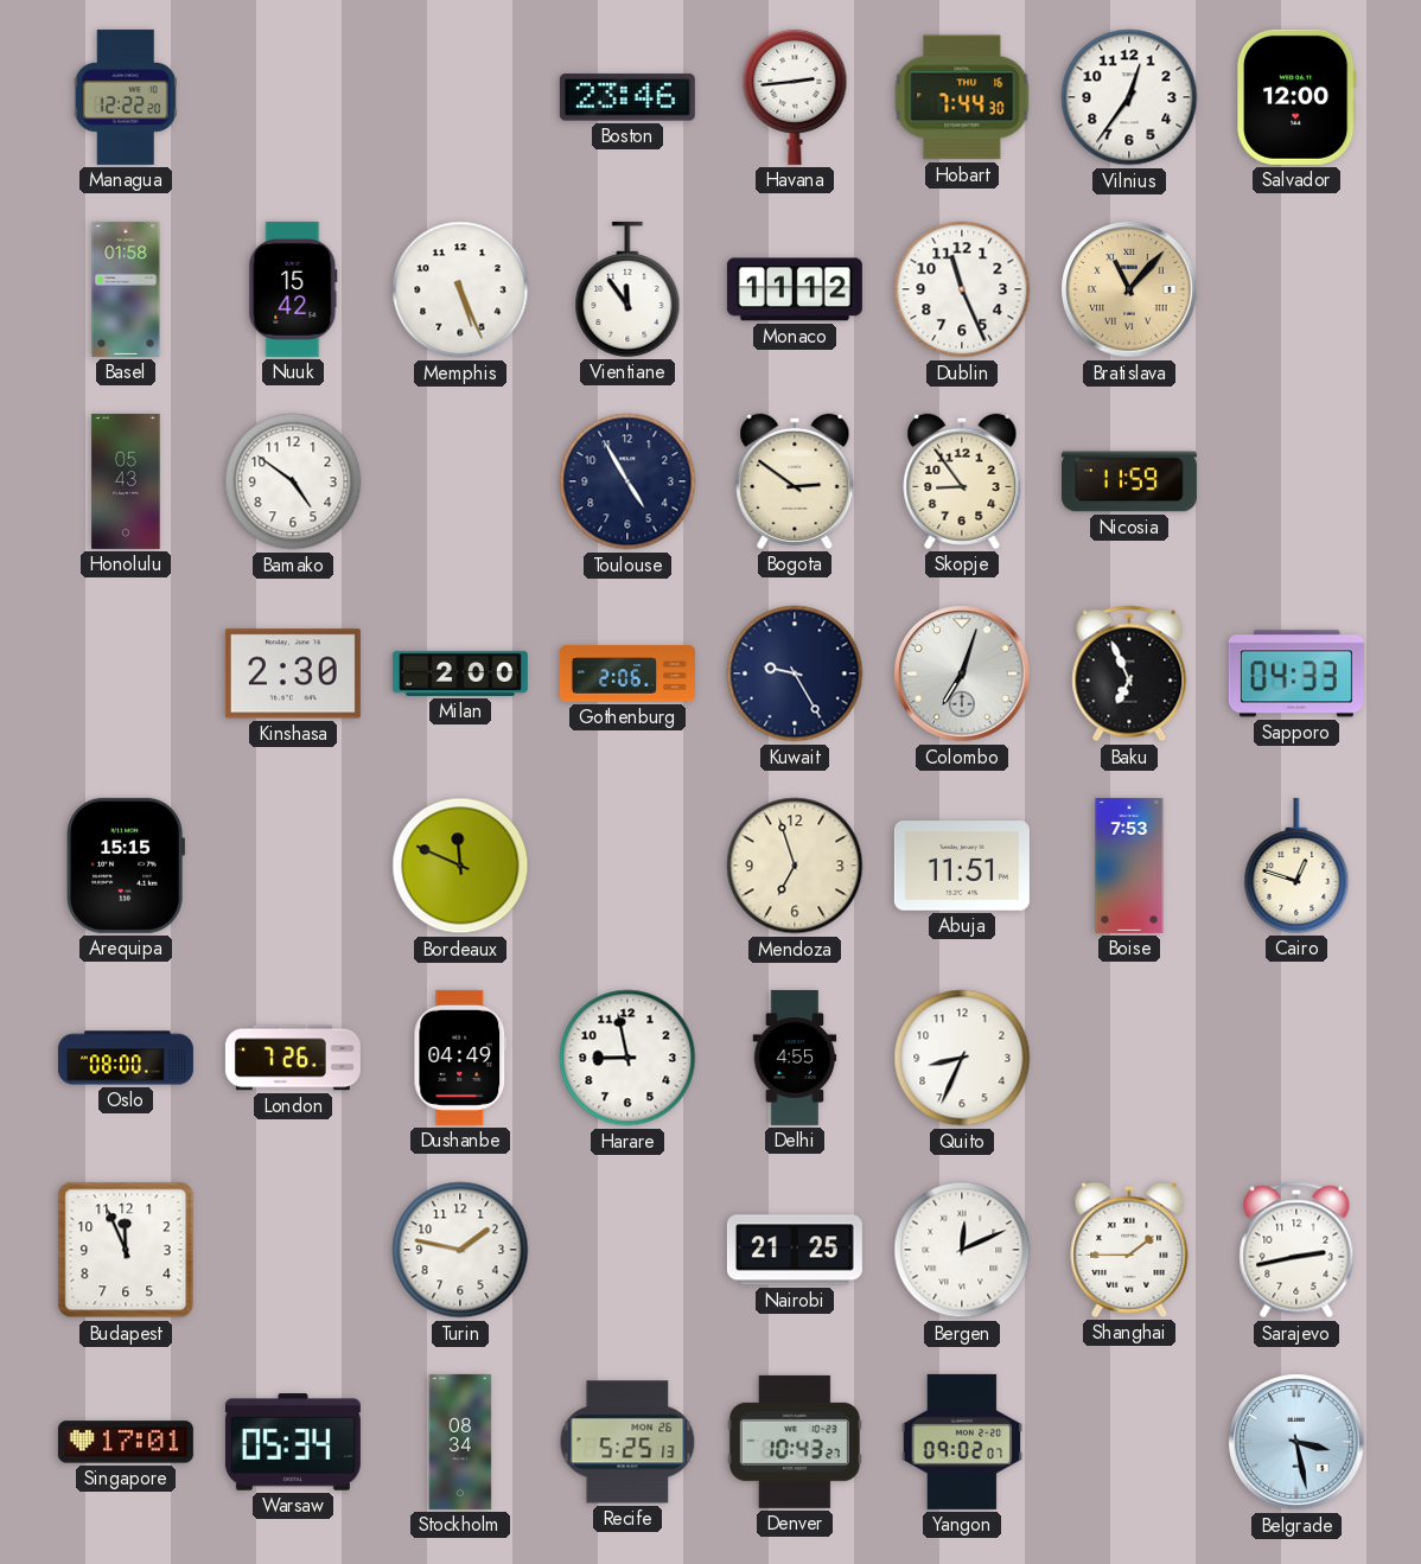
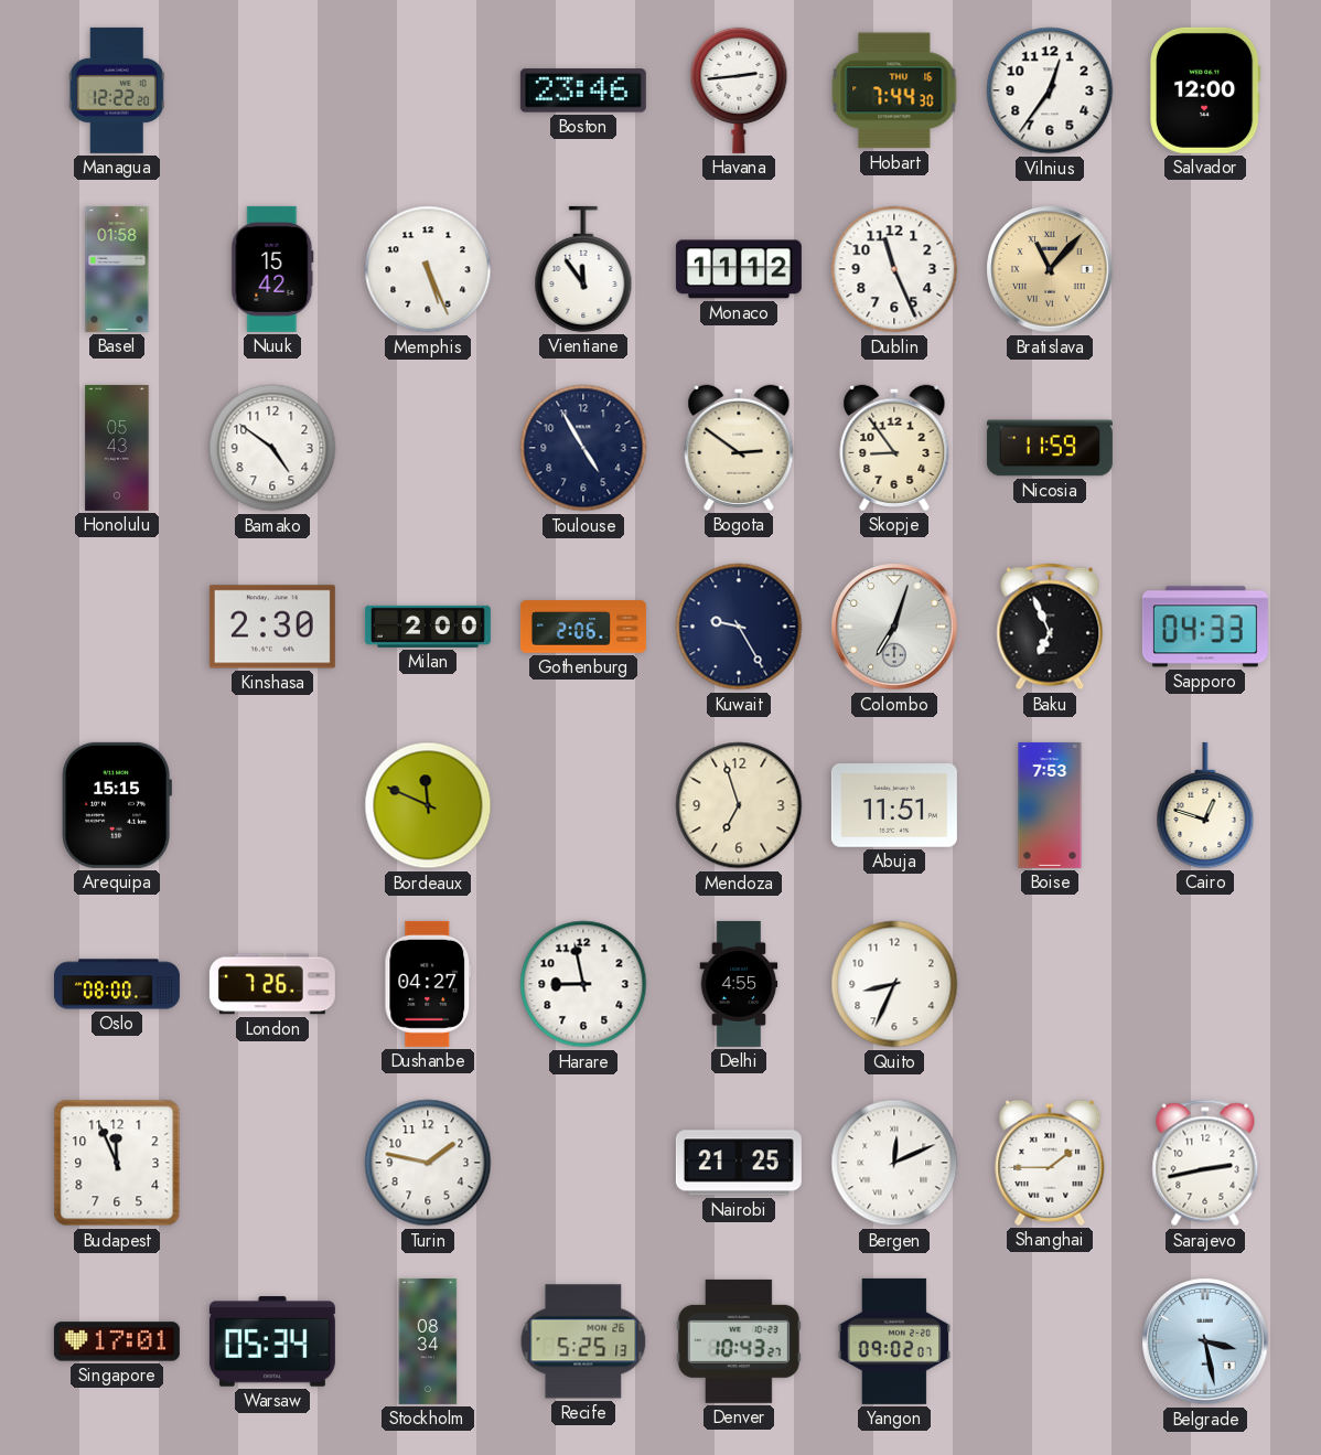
Dushanbe: 04:49 -> 04:27 (428, 984)
